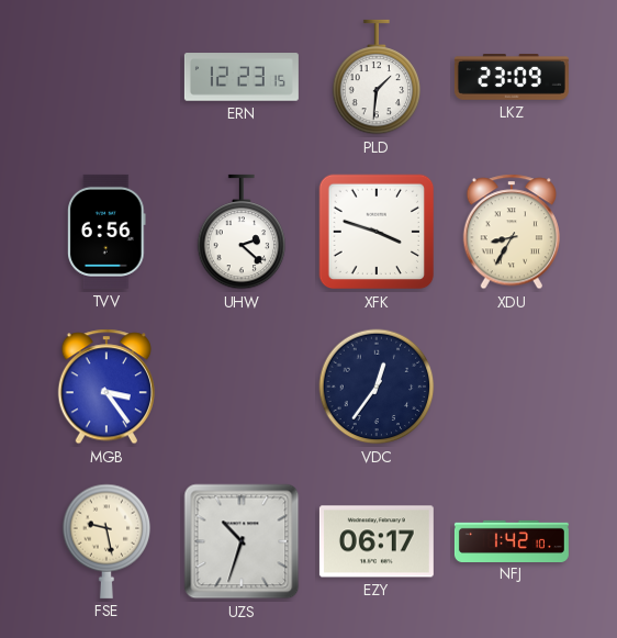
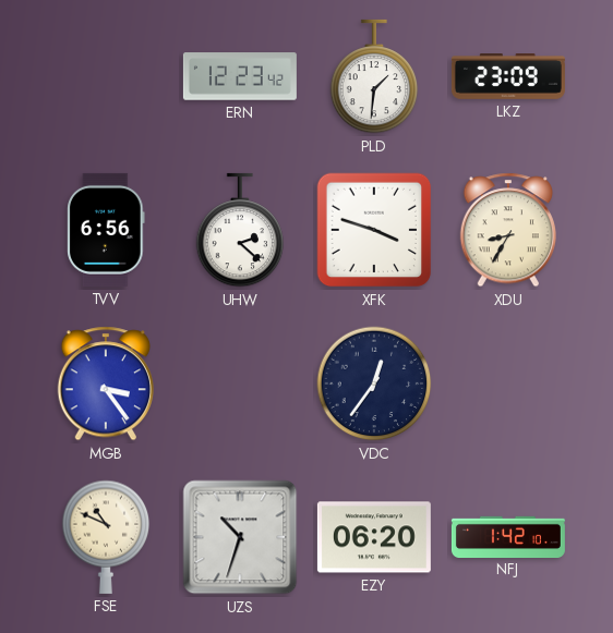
ERN: 12:23:15 -> 12:23:42 (240, 76)
FSE: 9:28 -> 10:49 (106, 537)
EZY: 06:17 -> 06:20 (374, 537)
